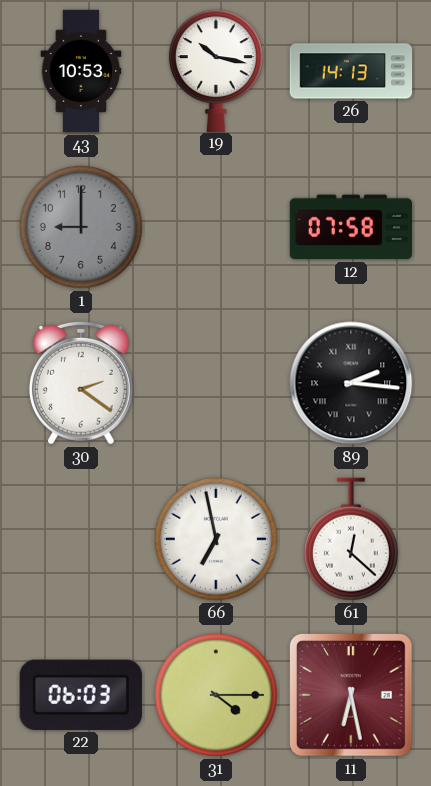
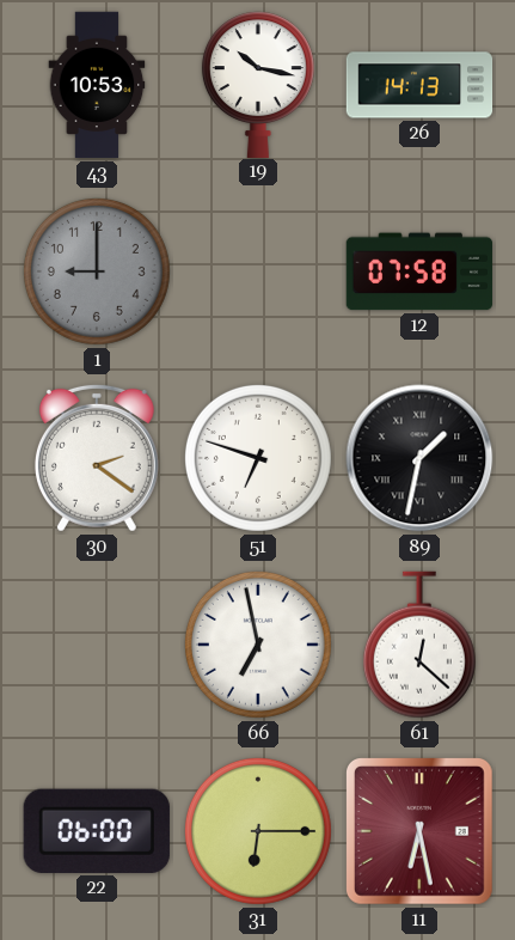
51: none -> 6:48 (258, 458)
89: 2:16 -> 1:32 (419, 458)
22: 06:03 -> 06:00 (97, 831)
31: 4:15 -> 6:15 (258, 831)
